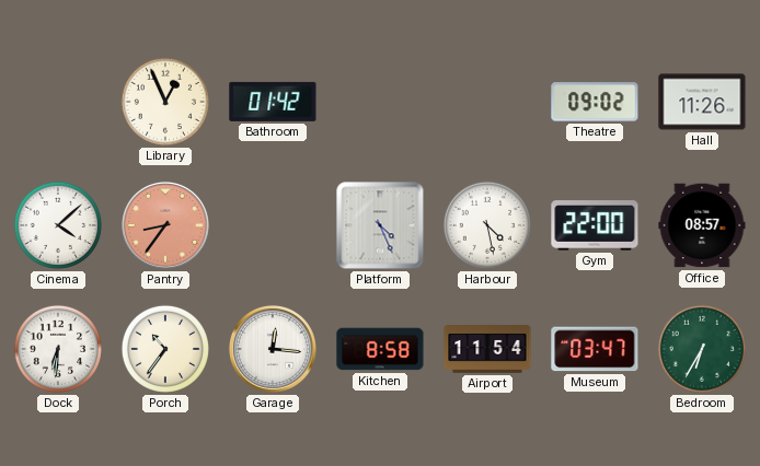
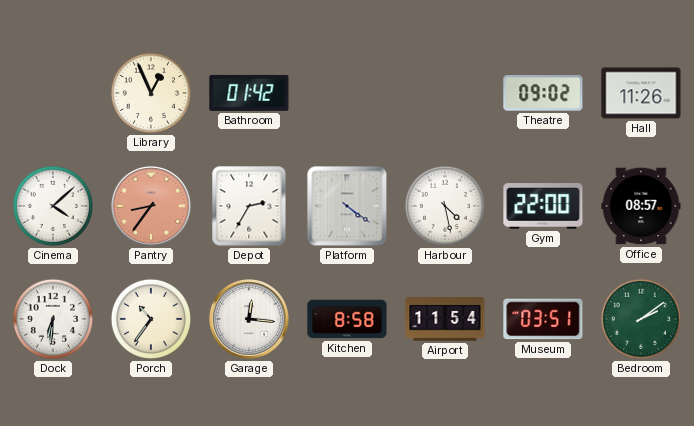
Depot: none -> 2:35 (249, 206)
Platform: 4:26 -> 4:21 (347, 206)
Museum: 03:47 -> 03:51 (543, 319)
Bedroom: 6:35 -> 2:09 (641, 319)
